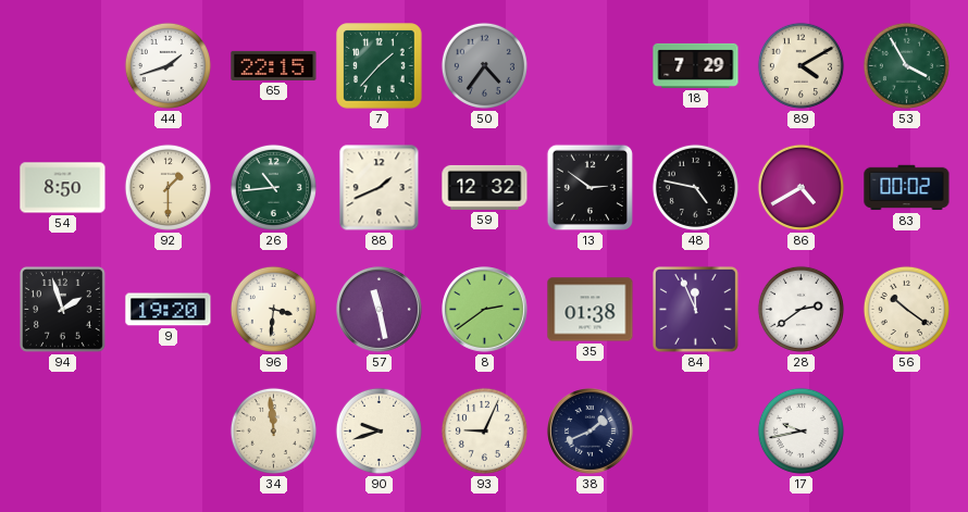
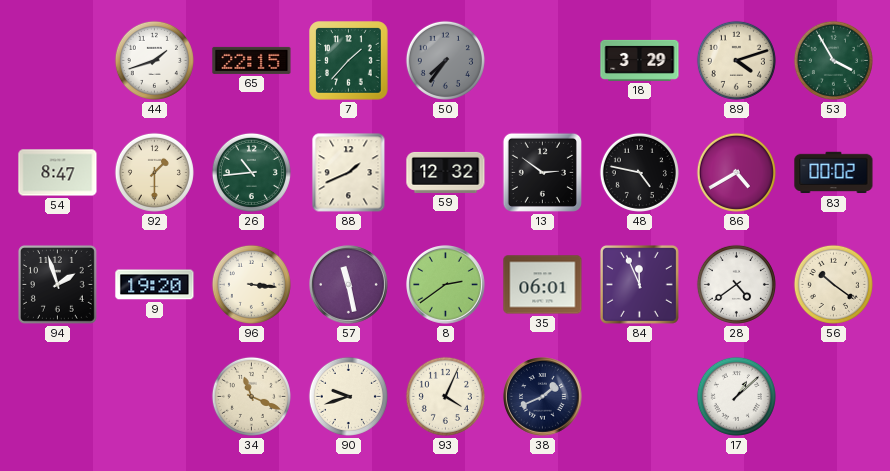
50: 4:36 -> 7:36 (445, 60)
18: 7:29 -> 3:29 (640, 60)
89: 4:10 -> 4:12 (736, 60)
54: 8:50 -> 8:47 (58, 173)
96: 3:31 -> 3:16 (251, 284)
35: 01:38 -> 06:01 (543, 285)
28: 2:39 -> 4:39 (736, 284)
34: 11:59 -> 11:19 (251, 396)
93: 9:04 -> 4:04 (445, 396)
17: 9:43 -> 1:08 (736, 396)
